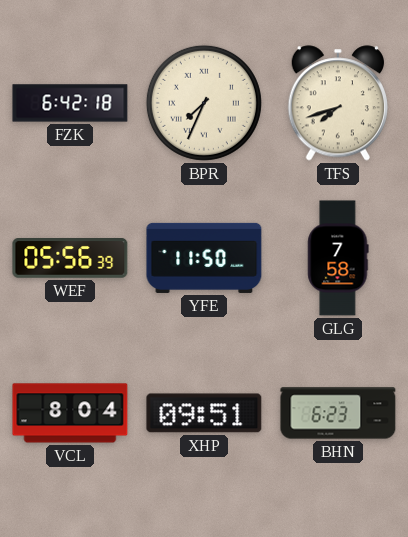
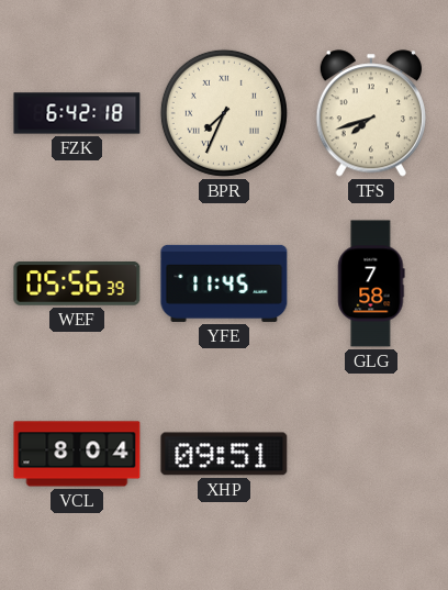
YFE: 11:50 -> 11:45 (224, 283)
BHN: 6:23 -> none (338, 413)
